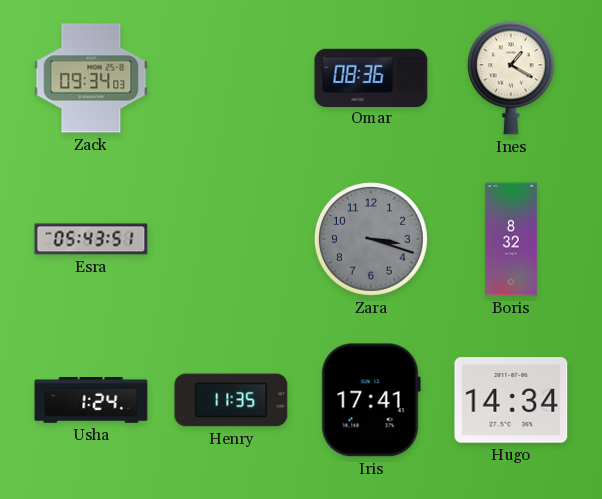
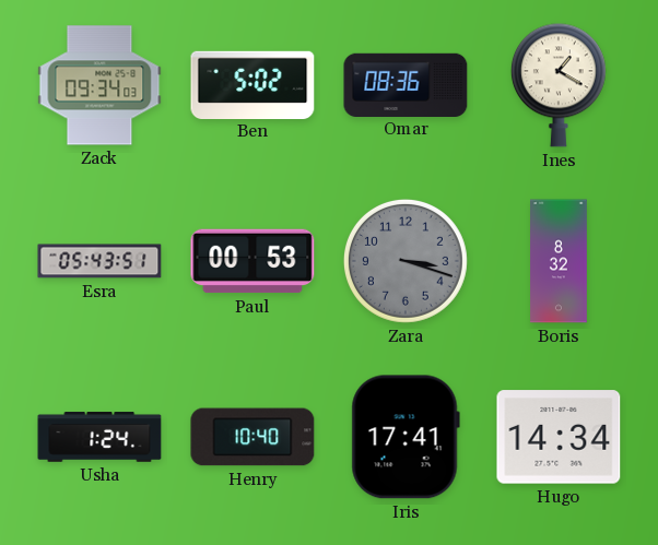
Ben: none -> 5:02 (252, 84)
Paul: none -> 00:53 (252, 261)
Henry: 11:35 -> 10:40 (252, 437)
